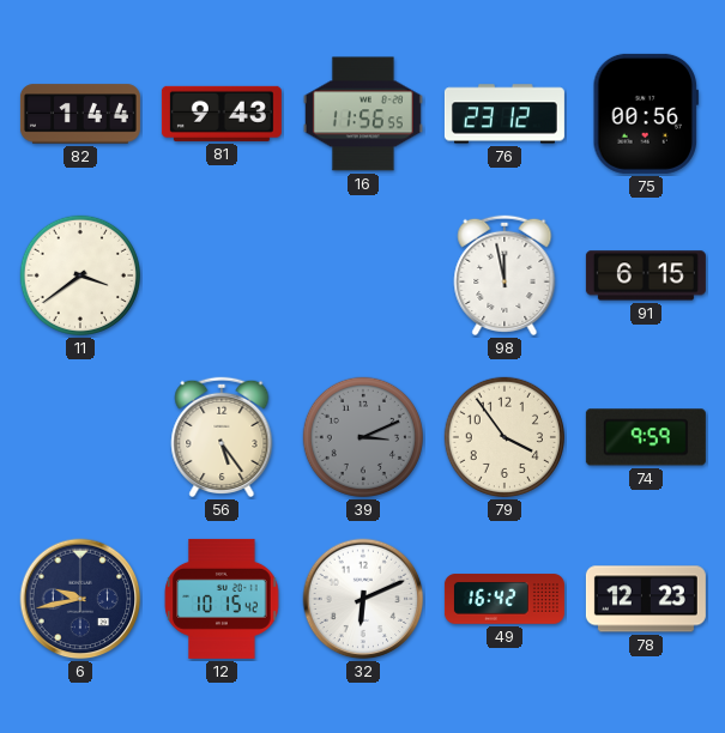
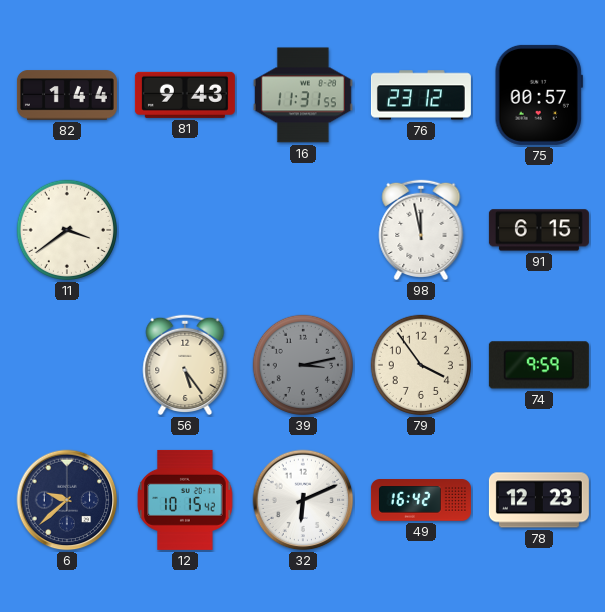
16: 11:56 -> 11:31 (303, 95)
75: 00:56 -> 00:57 (539, 95)
39: 3:11 -> 3:13 (303, 365)
6: 9:43 -> 9:38 (67, 500)
